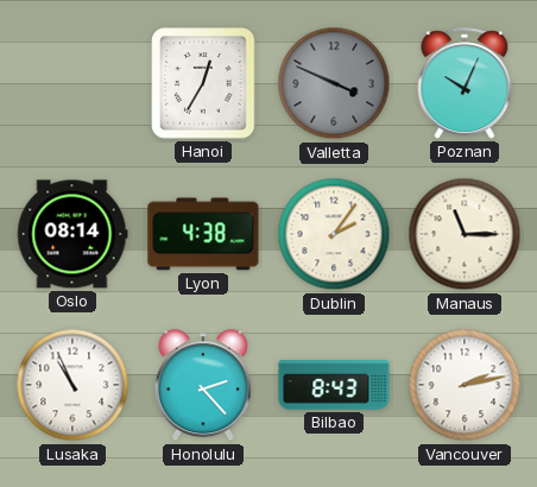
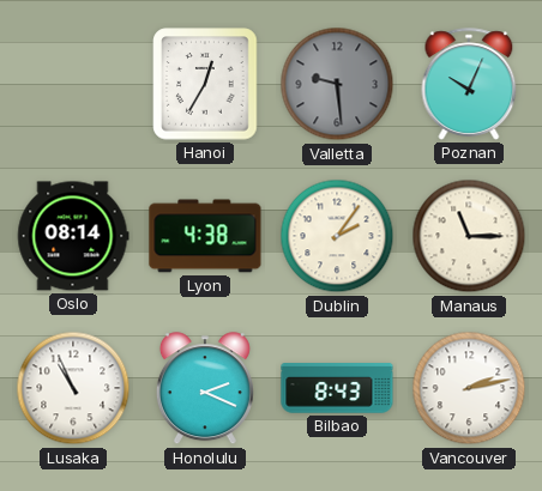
Valletta: 3:49 -> 9:29 (337, 84)
Honolulu: 2:23 -> 2:19 (205, 389)
